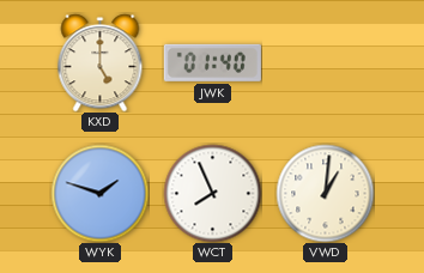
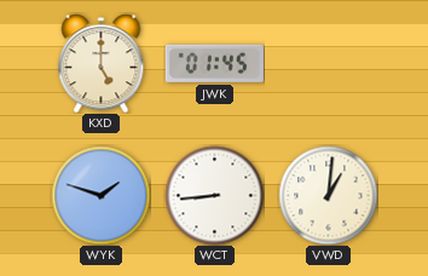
JWK: 01:40 -> 01:45 (214, 63)
WCT: 7:56 -> 8:44 (214, 195)
